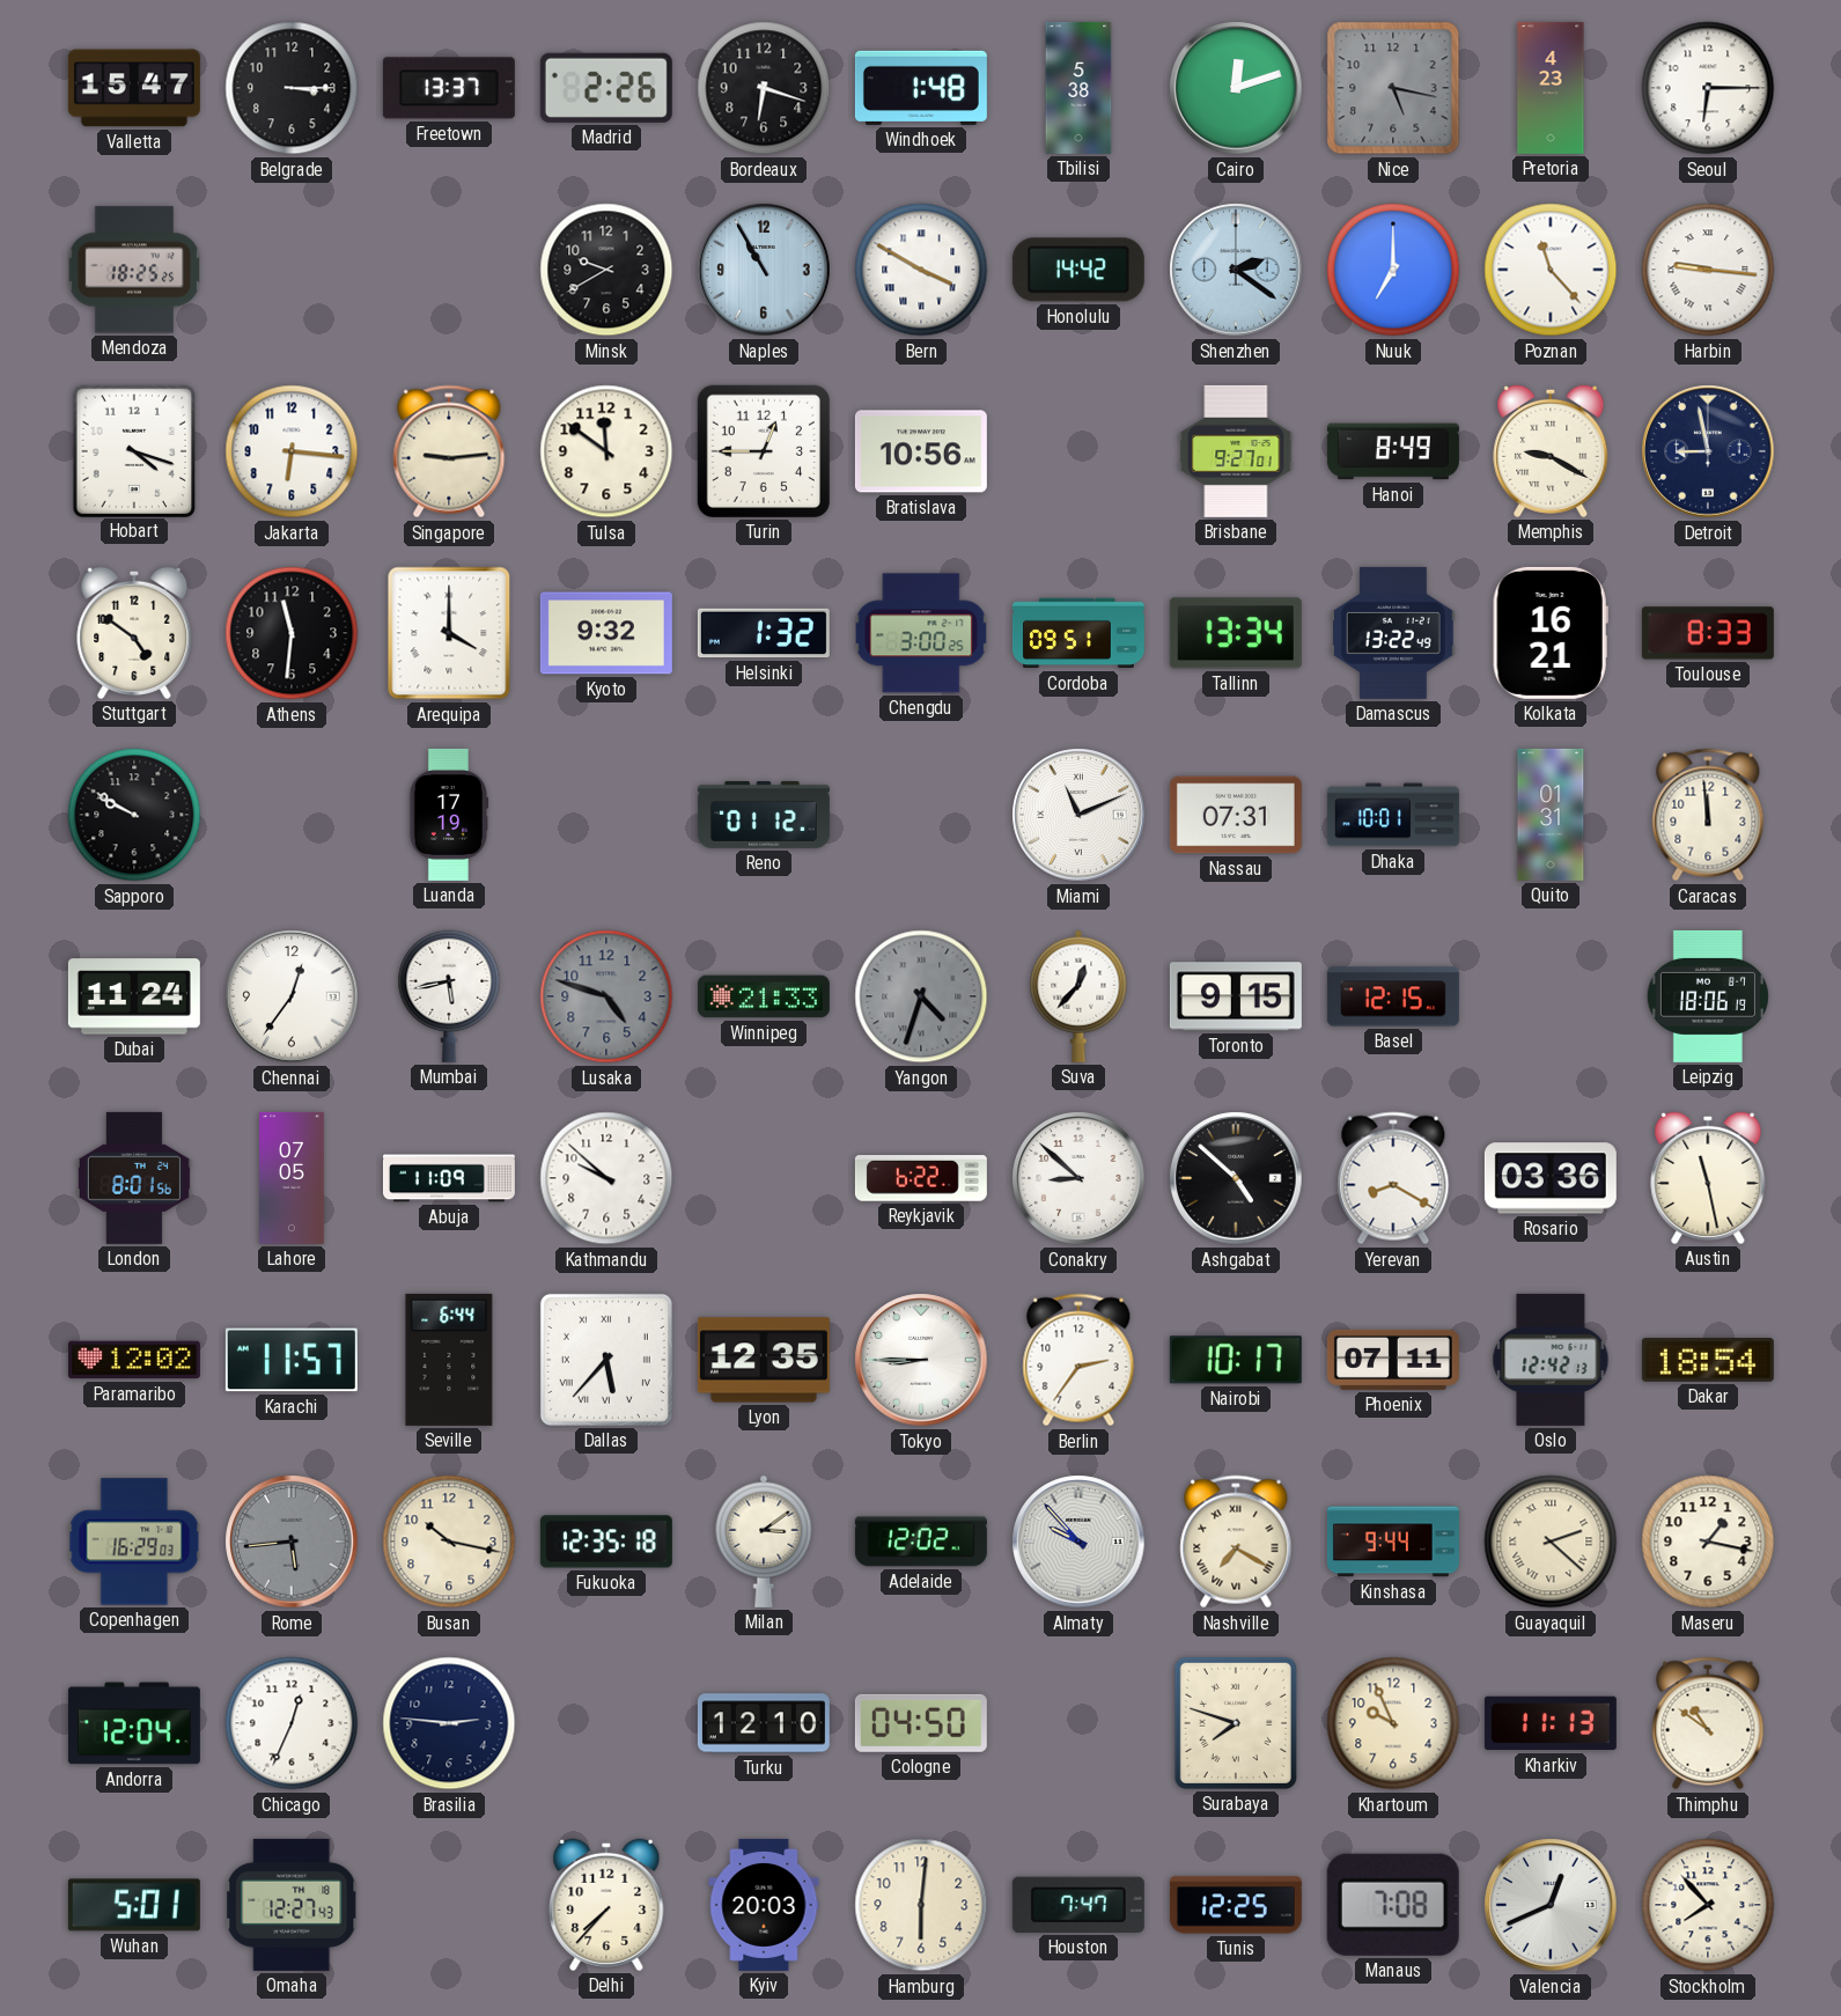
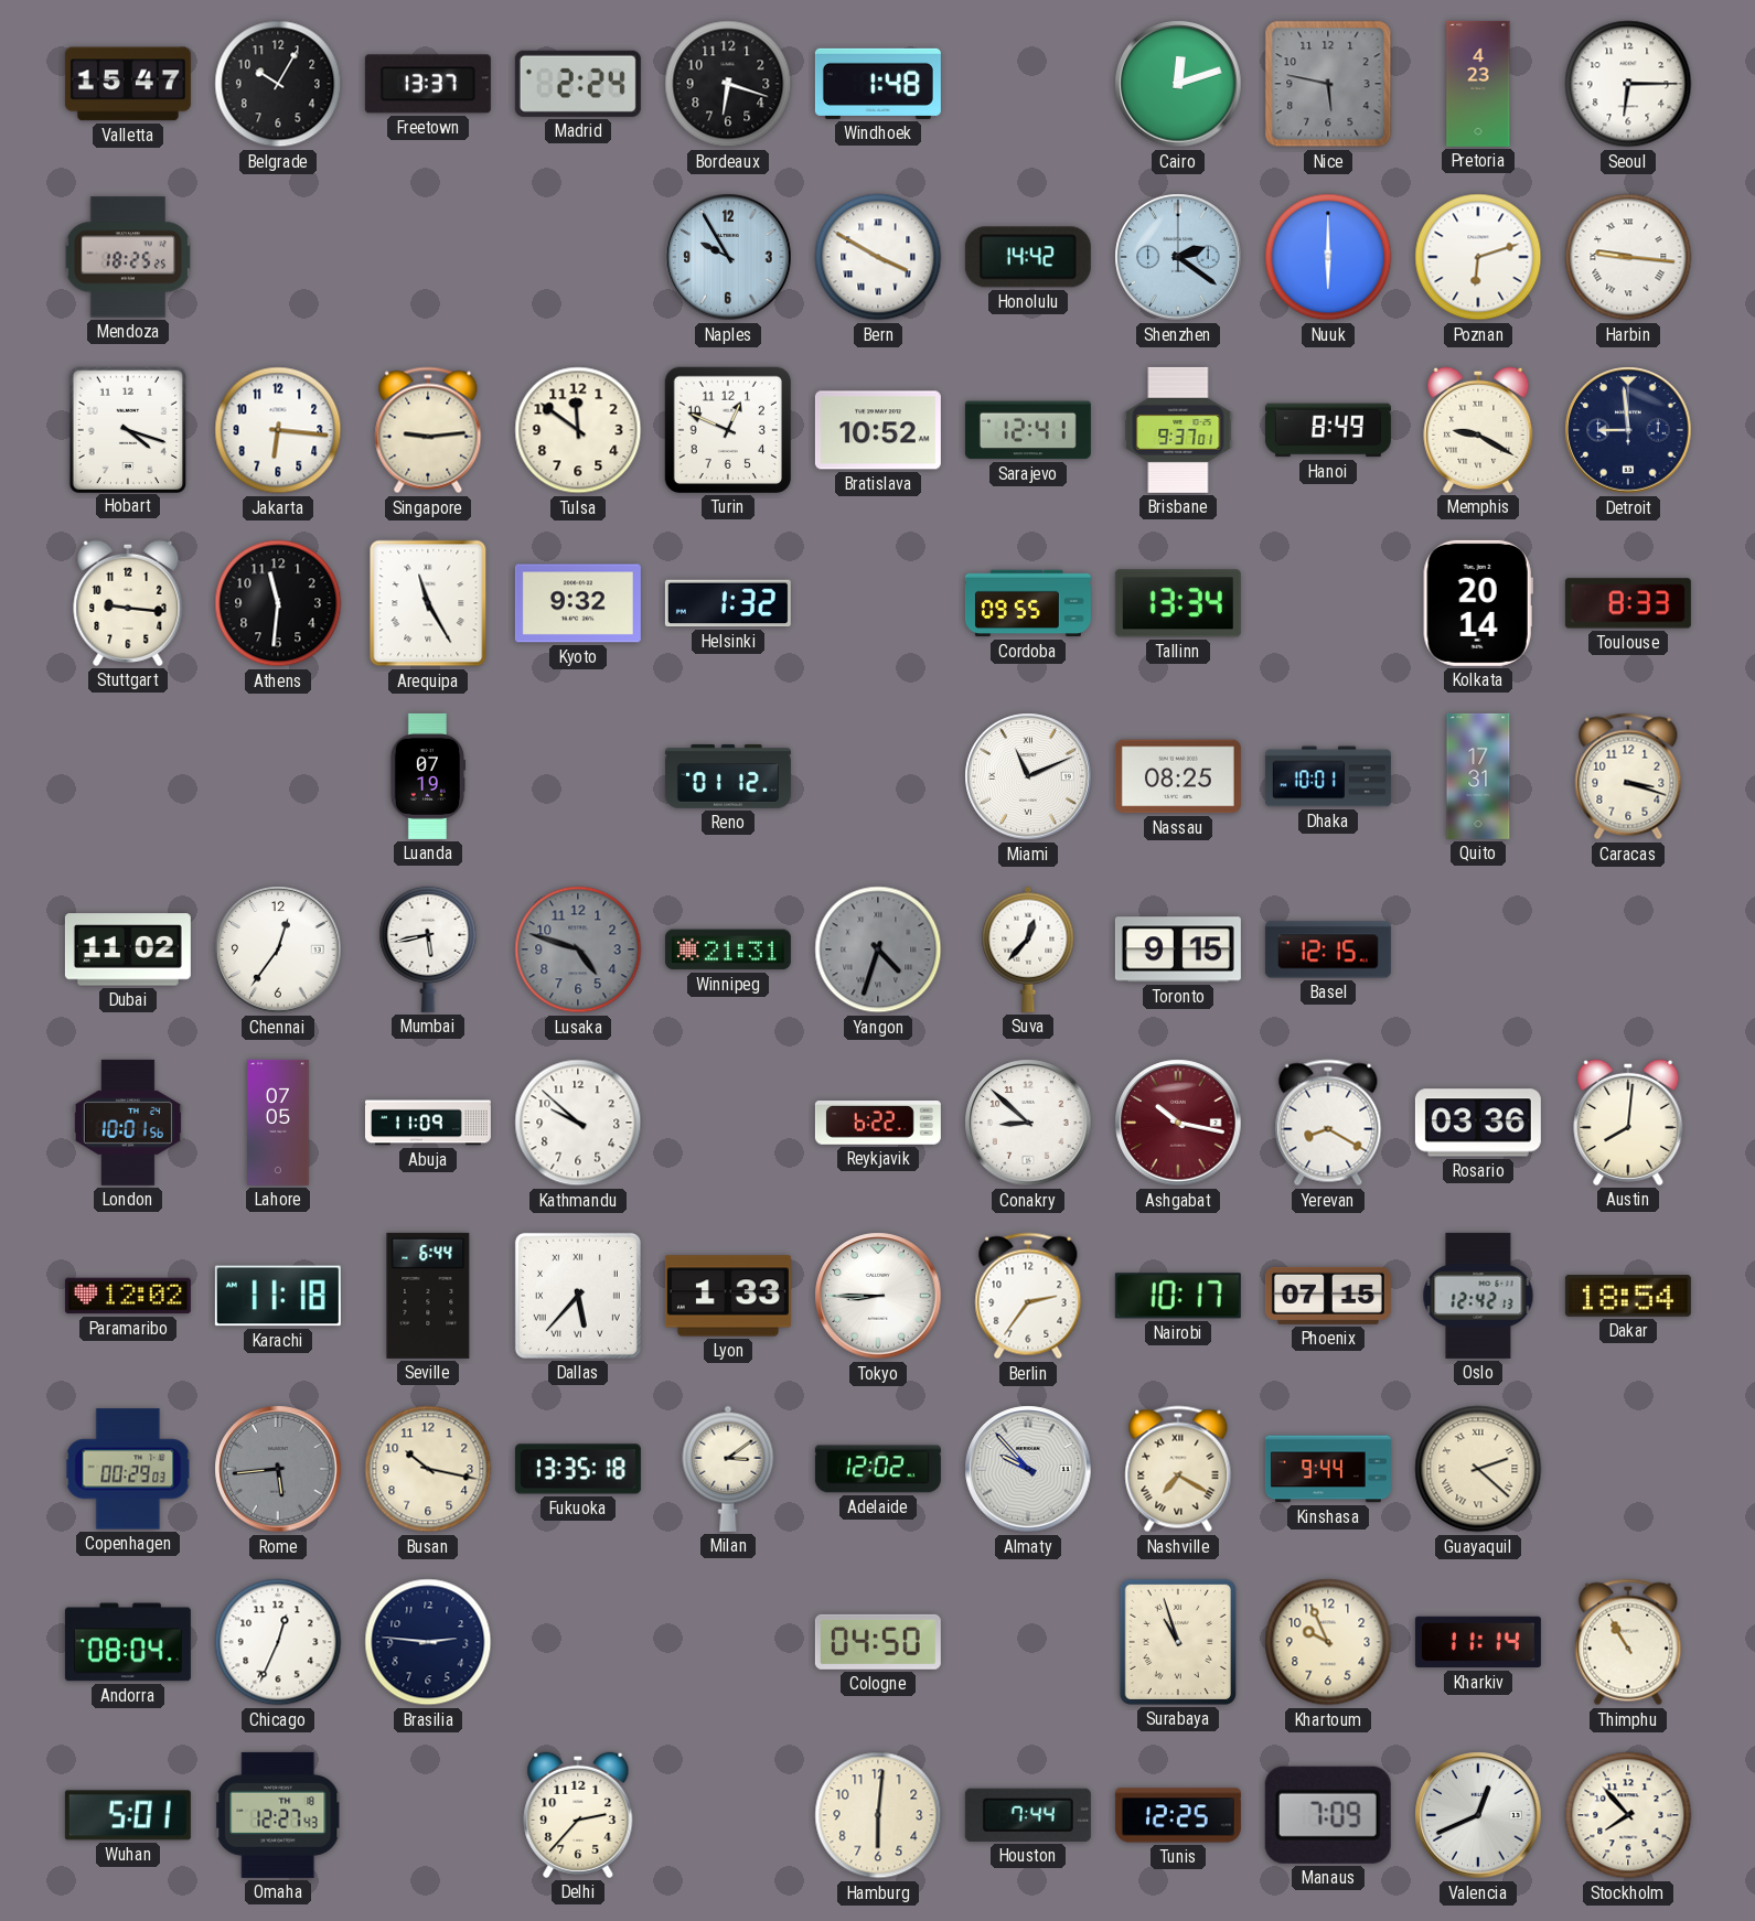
Belgrade: 3:15 -> 10:05 (278, 84)
Madrid: 2:26 -> 2:24 (578, 84)
Tbilisi: 5:38 -> none (1078, 88)
Nice: 5:17 -> 5:47 (1328, 84)
Minsk: 9:40 -> none (606, 270)
Naples: 10:55 -> 9:55 (728, 257)
Nuuk: 7:00 -> 6:00 (1328, 257)
Poznan: 11:23 -> 6:12 (1478, 257)
Turin: 12:45 -> 12:49 (728, 430)
Bratislava: 10:56 -> 10:52 (878, 430)
Sarajevo: none -> 12:41 (1028, 430)
Brisbane: 9:27 -> 9:37 (1178, 430)
Detroit: 8:58 -> 8:59 (1628, 430)
Stuttgart: 4:51 -> 9:16 (128, 603)
Arequipa: 4:00 -> 11:25 (428, 603)
Chengdu: 3:00 -> none (921, 633)
Cordoba: 09:51 -> 09:55 (1028, 603)
Damascus: 13:22 -> none (1393, 633)
Kolkata: 16:21 -> 20:14 (1478, 603)
Sapporo: 9:50 -> none (134, 815)
Luanda: 17:19 -> 07:19 (427, 776)
Nassau: 07:31 -> 08:25 (1178, 776)
Quito: 01:31 -> 17:31 (1478, 776)
Caracas: 11:59 -> 3:18 (1628, 776)
Dubai: 11:24 -> 11:02 (128, 949)
Winnipeg: 21:33 -> 21:31 (728, 949)
Leipzig: 18:06 -> none (1708, 996)
London: 8:01 -> 10:01 (128, 1123)
Ashgabat: 4:52 -> 10:17 (1178, 1123)
Ashgabat dial: black -> burgundy (1178, 1123)
Austin: 11:28 -> 8:01 (1628, 1123)
Karachi: 11:57 -> 11:18 (278, 1296)
Lyon: 12:35 -> 1:33 (728, 1296)
Phoenix: 07:11 -> 07:15 (1328, 1296)
Copenhagen: 16:29 -> 00:29 (128, 1469)
Fukuoka: 12:35 -> 13:35 (578, 1469)
Maseru: 1:17 -> none (1708, 1542)
Andorra: 12:04 -> 08:04 (128, 1642)
Turku: 12:10 -> none (764, 1723)
Surabaya: 7:48 -> 10:57 (1178, 1642)
Kharkiv: 11:13 -> 11:14 (1478, 1642)
Thimphu: 10:51 -> 10:55 (1628, 1642)
Delhi: 7:37 -> 2:37 (578, 1815)
Kyiv: 20:03 -> none (764, 1905)
Houston: 7:47 -> 7:44 (1028, 1815)
Manaus: 7:08 -> 7:09 (1328, 1815)
